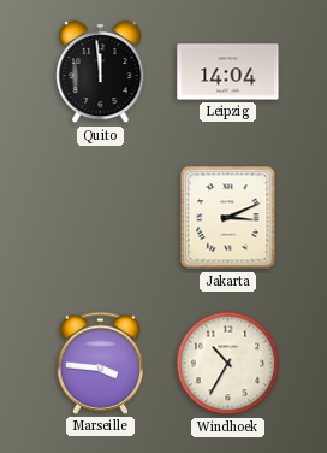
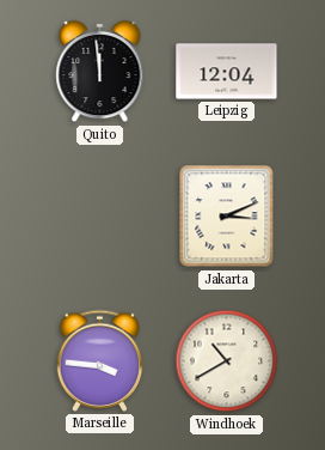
Leipzig: 14:04 -> 12:04 (227, 72)
Windhoek: 10:35 -> 10:40 (227, 361)
